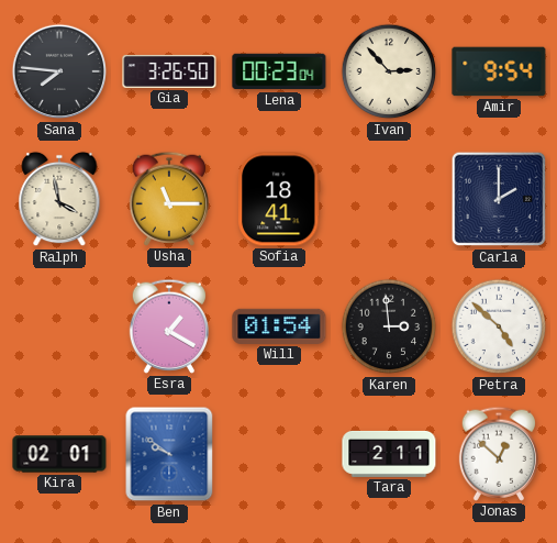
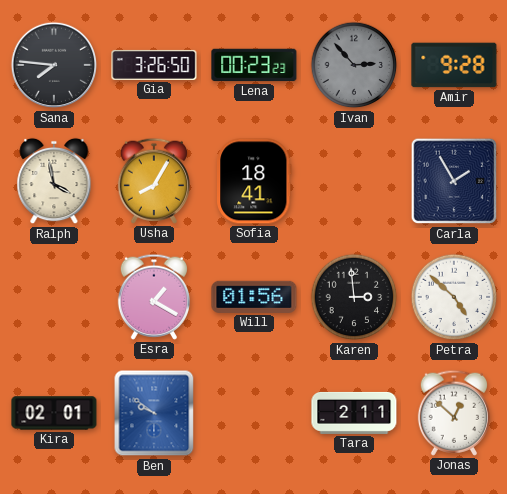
Lena: 00:23:04 -> 00:23:23 (254, 65)
Ivan dial: cream -> grey (354, 65)
Amir: 9:54 -> 9:28 (454, 65)
Usha: 11:15 -> 8:05 (153, 181)
Carla: 2:00 -> 1:55 (454, 181)
Will: 01:54 -> 01:56 (254, 297)
